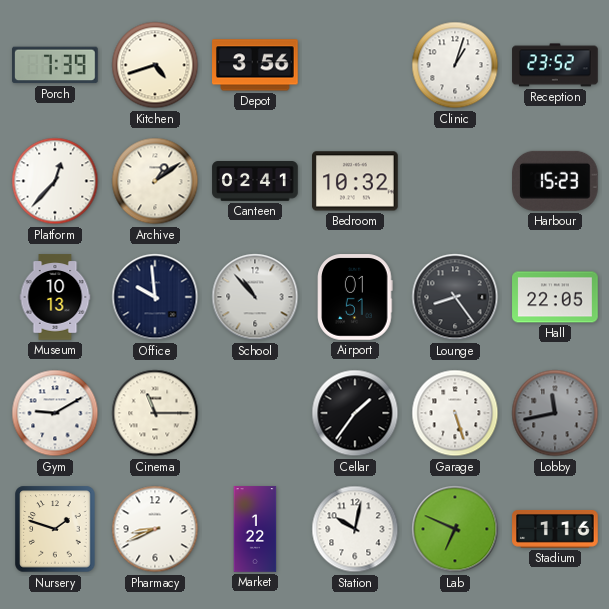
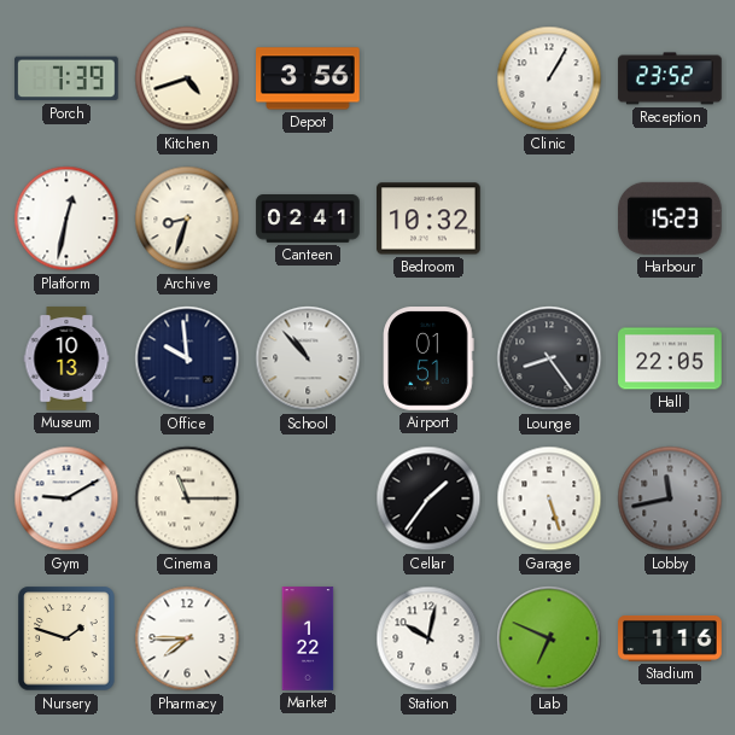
Clinic: 1:03 -> 1:05 (549, 78)
Platform: 12:37 -> 12:32 (66, 218)
Archive: 1:09 -> 8:33 (187, 218)
Pharmacy: 8:41 -> 7:45 (187, 638)
